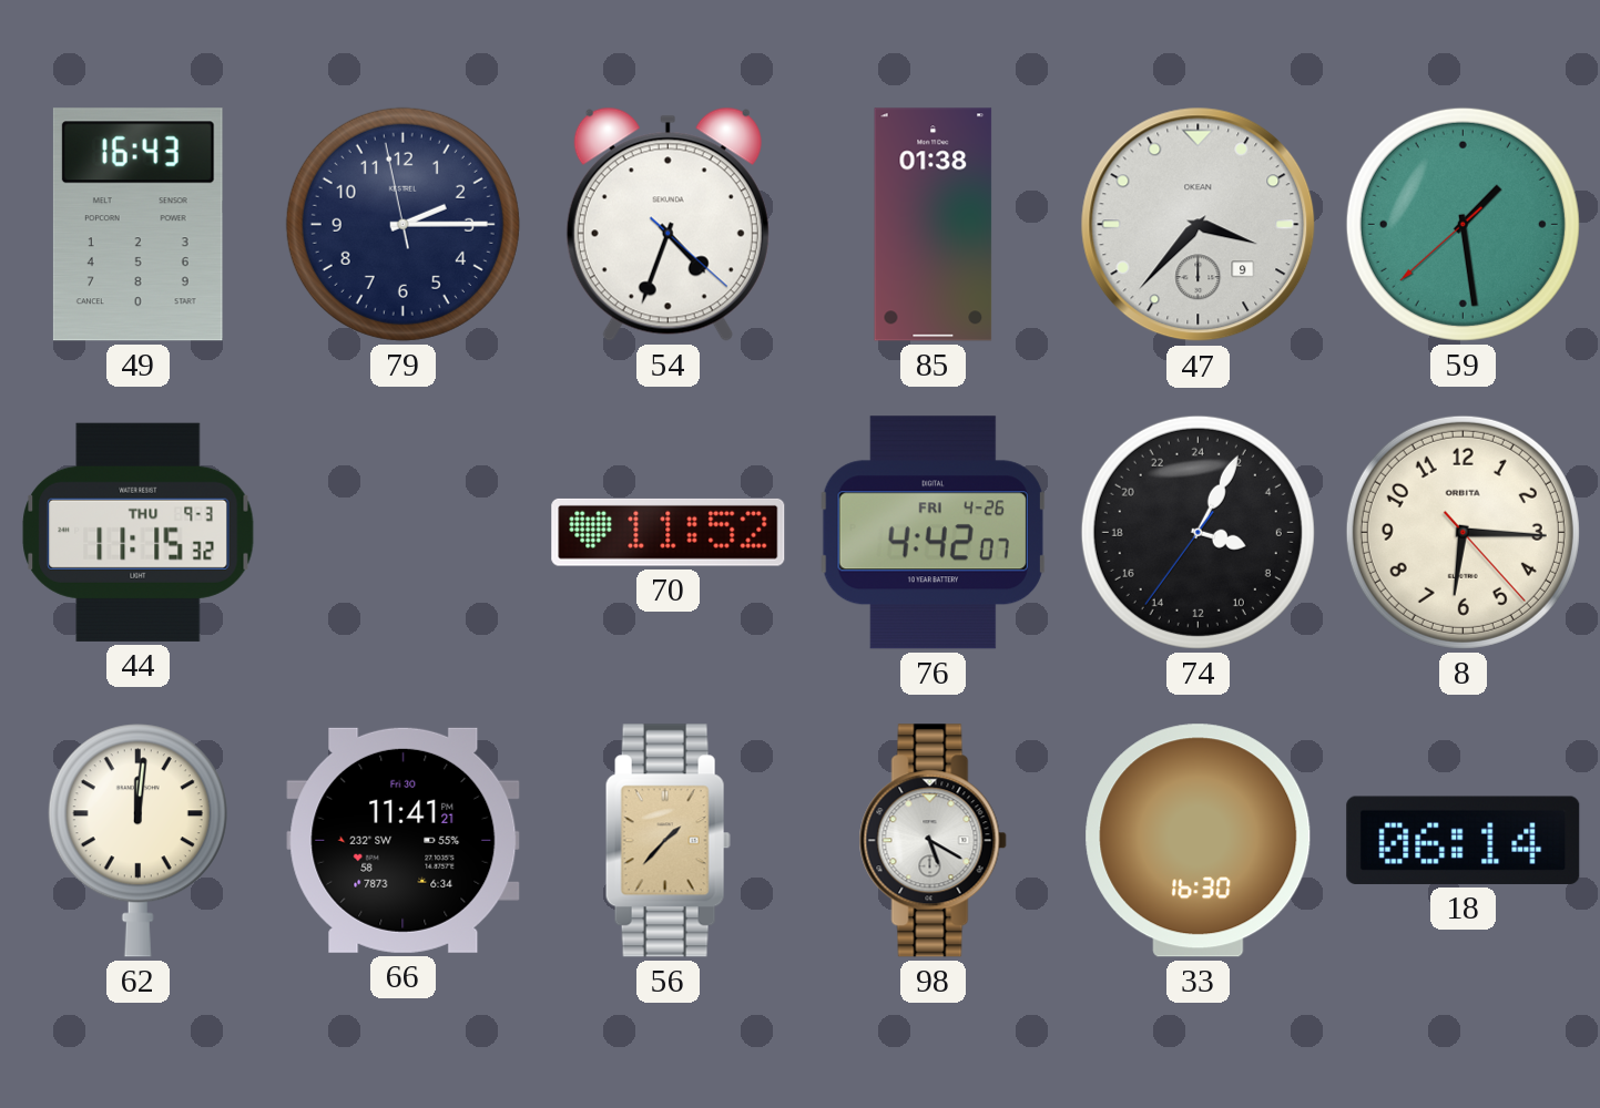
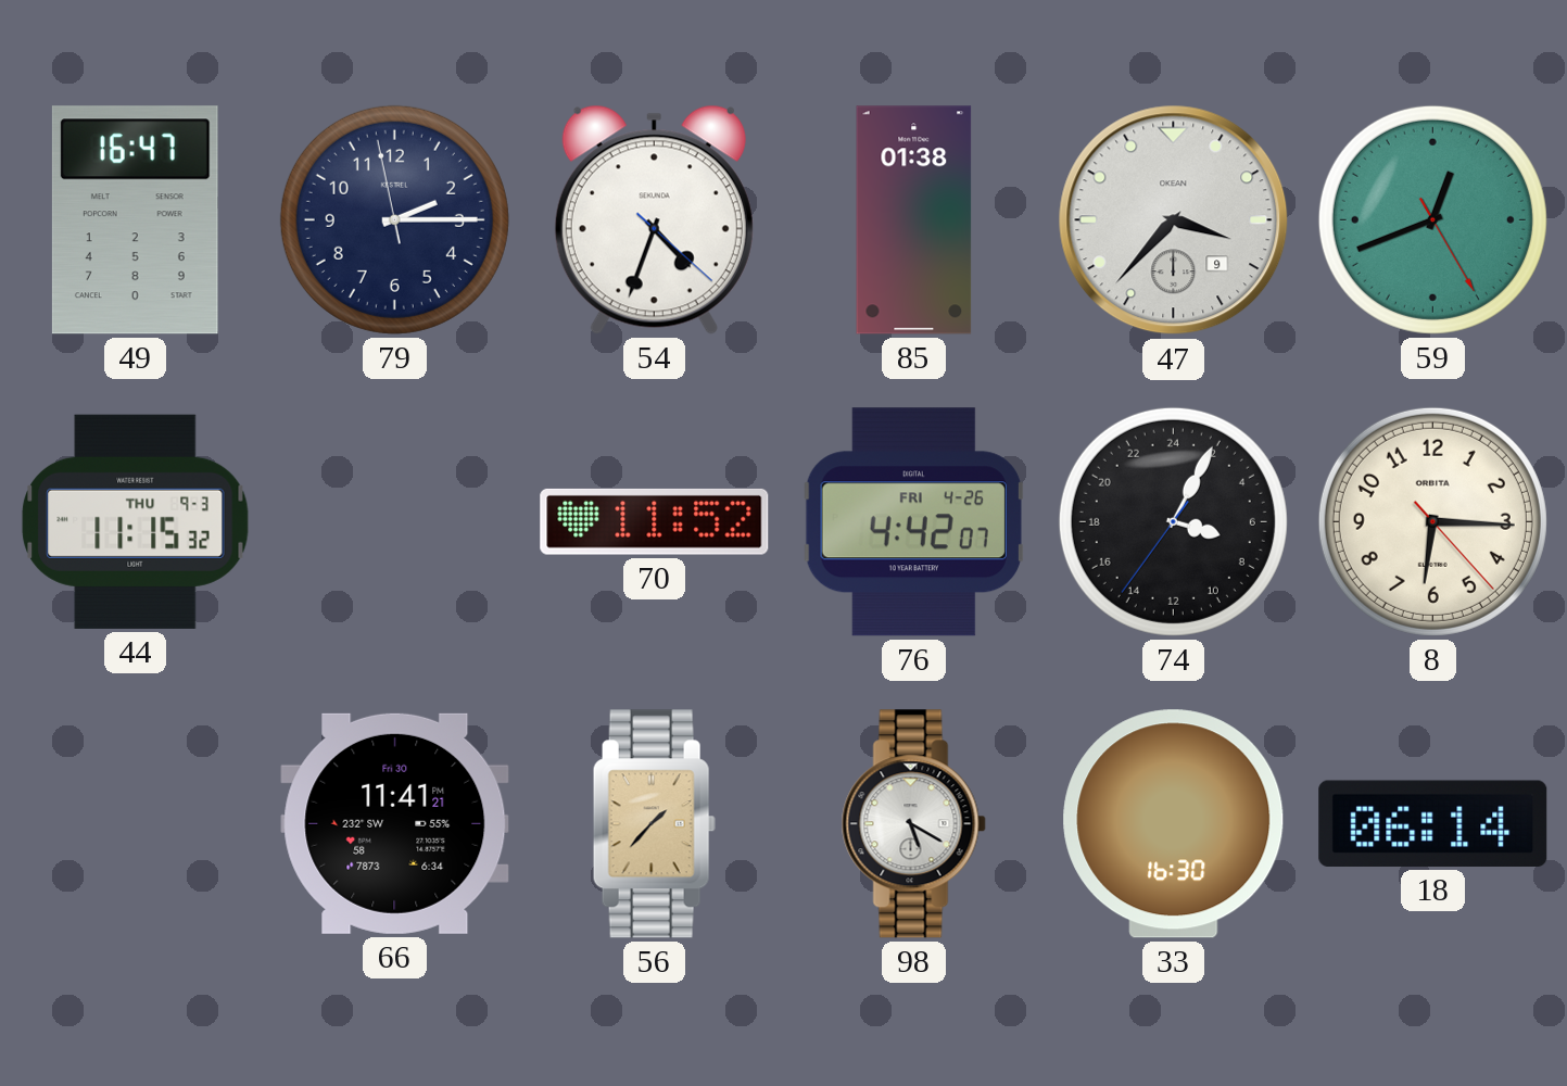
49: 16:43 -> 16:47 (135, 220)
59: 1:28 -> 12:41 (1432, 219)
62: 12:01 -> none (137, 841)
